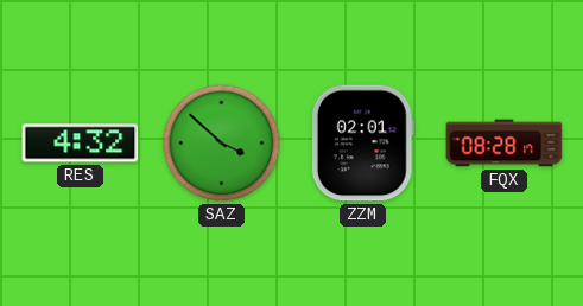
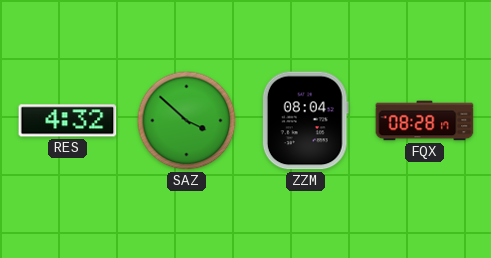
ZZM: 02:01 -> 08:04 (305, 121)
